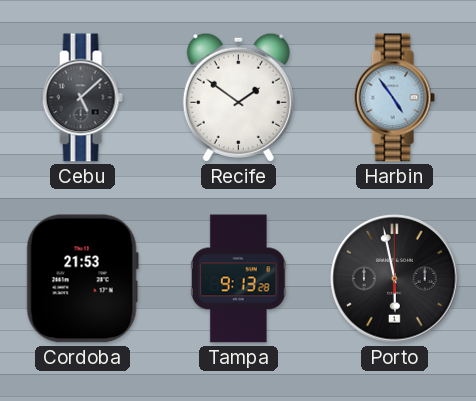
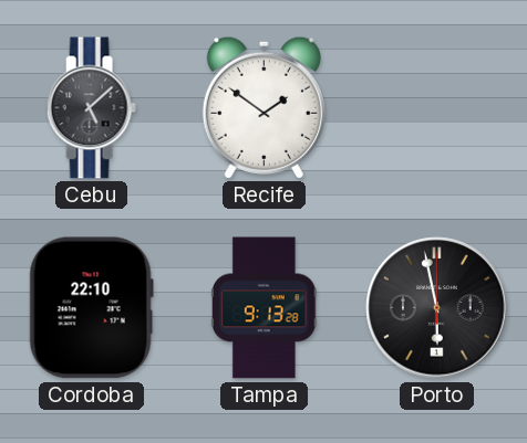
Harbin: 4:54 -> none (394, 98)
Cordoba: 21:53 -> 22:10 (91, 308)
